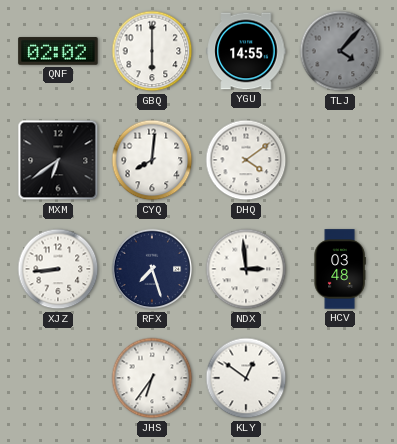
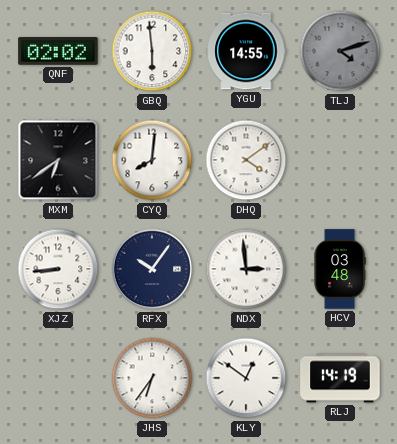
GBQ: 6:00 -> 5:59 (152, 51)
TLJ: 4:07 -> 4:12 (340, 51)
RFX: 7:27 -> 10:06 (152, 269)
RLJ: none -> 14:19 (340, 378)
